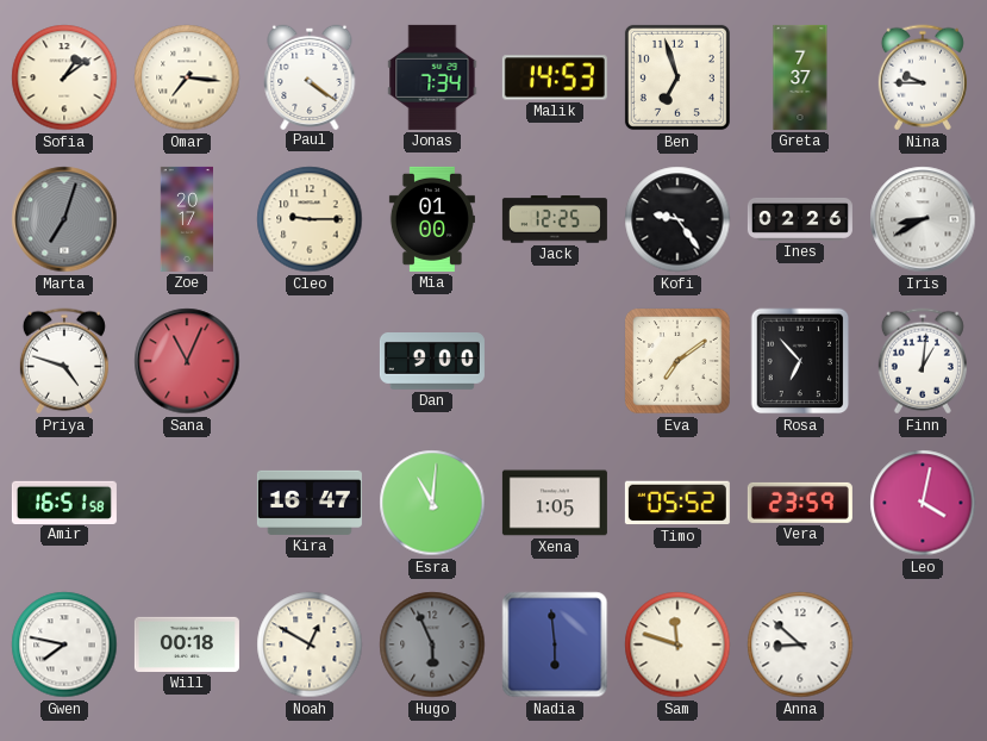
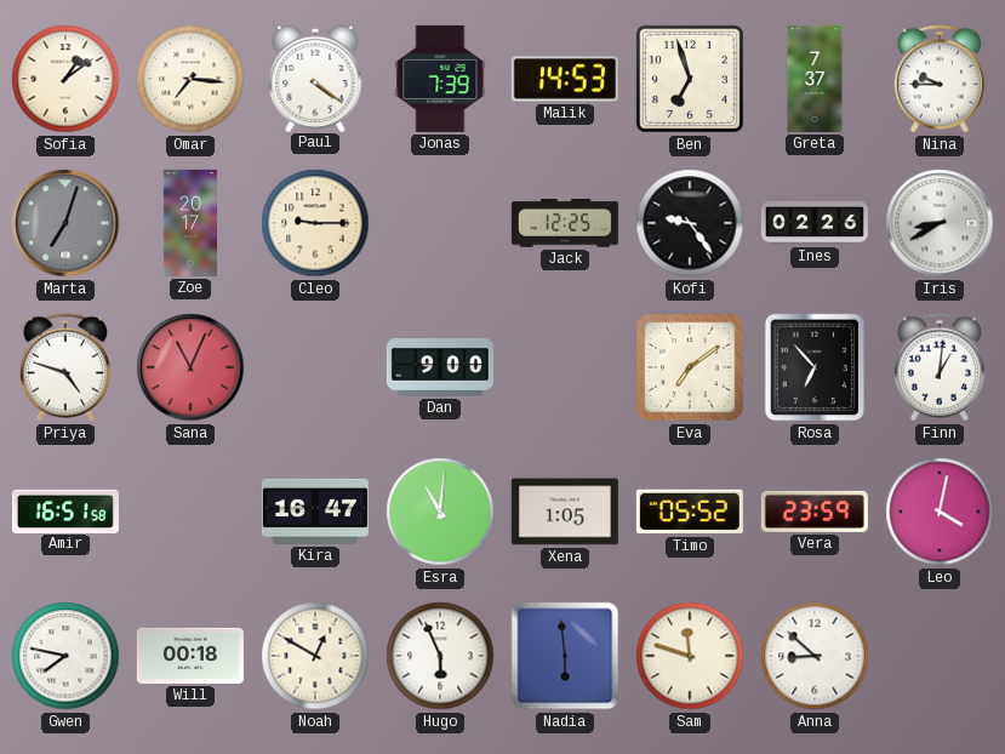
Jonas: 7:34 -> 7:39 (440, 79)
Mia: 01:00 -> none (432, 219)
Hugo dial: grey -> white (440, 656)
